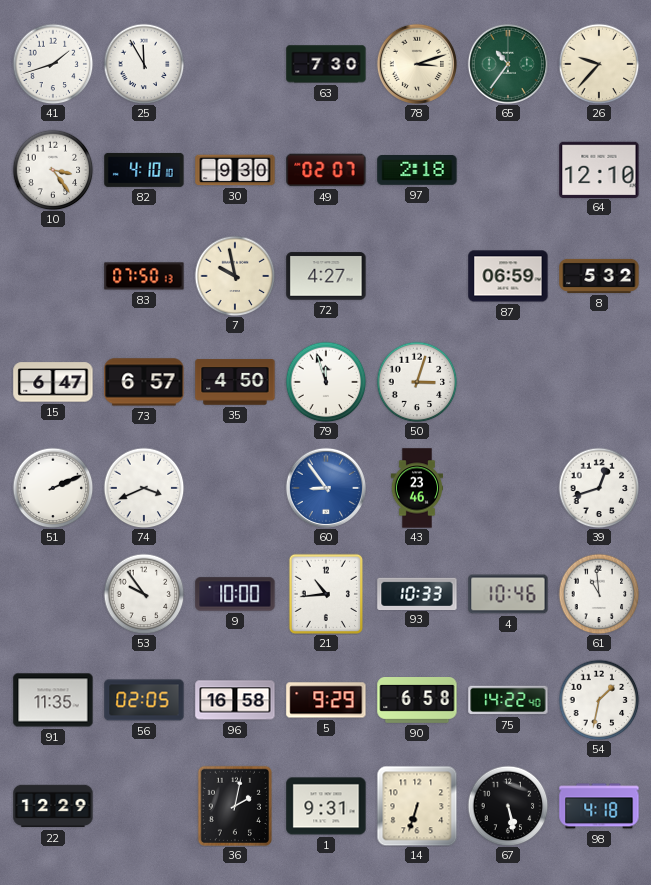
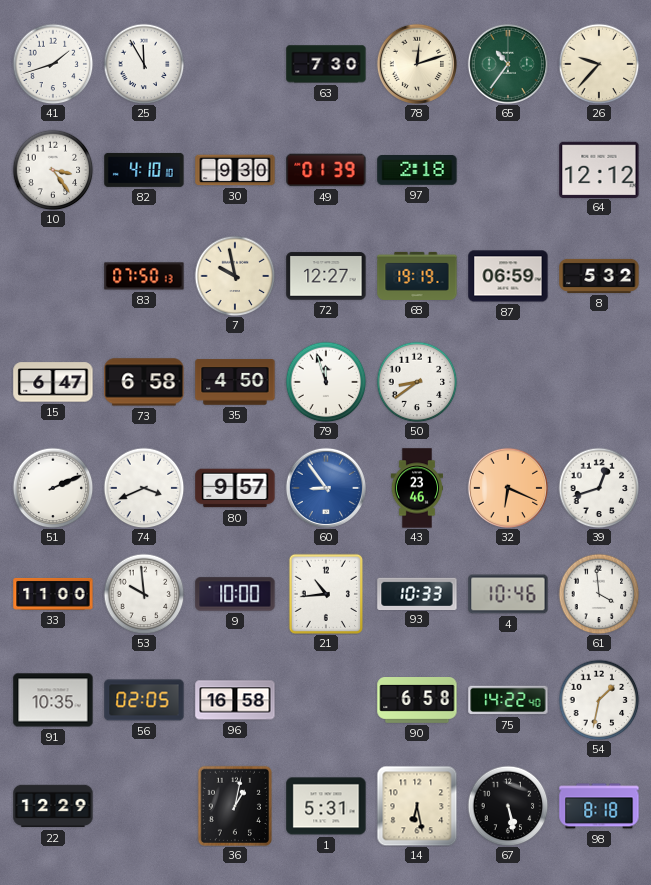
78: 3:12 -> 12:12 (416, 63)
49: 02:07 -> 01:39 (326, 170)
64: 12:10 -> 12:12 (599, 169)
72: 4:27 -> 12:27 (326, 276)
68: none -> 19:19 (417, 276)
73: 6:57 -> 6:58 (144, 382)
50: 3:03 -> 8:39 (417, 382)
80: none -> 9:57 (235, 488)
32: none -> 6:19 (507, 487)
33: none -> 11:00 (53, 594)
53: 9:54 -> 9:59 (144, 594)
61: 10:59 -> 3:59 (599, 594)
91: 11:35 -> 10:35 (53, 700)
5: 9:29 -> none (326, 700)
36: 2:02 -> 1:02 (234, 805)
1: 9:31 -> 5:31 (326, 806)
14: 6:33 -> 6:28 (417, 806)
98: 4:18 -> 8:18 (599, 806)
